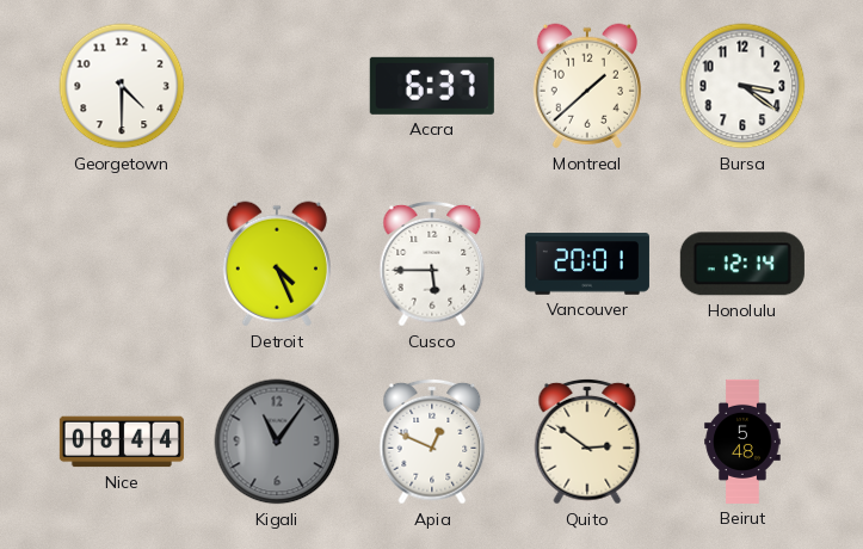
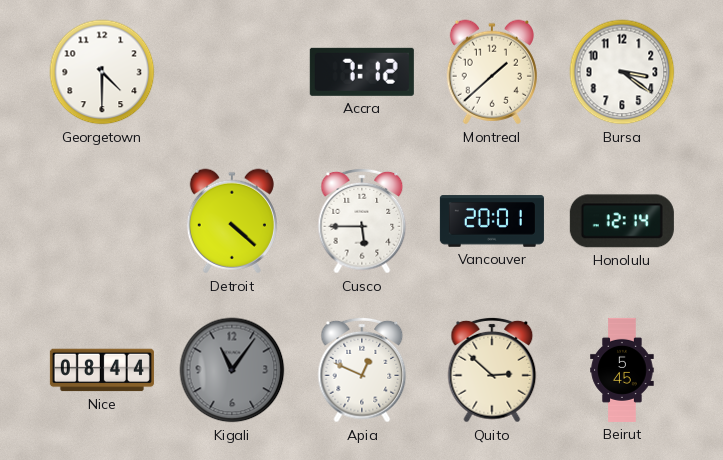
Accra: 6:37 -> 7:12 (362, 72)
Detroit: 4:26 -> 4:22 (232, 221)
Quito: 2:51 -> 2:52 (492, 370)
Beirut: 5:48 -> 5:45 (622, 370)
